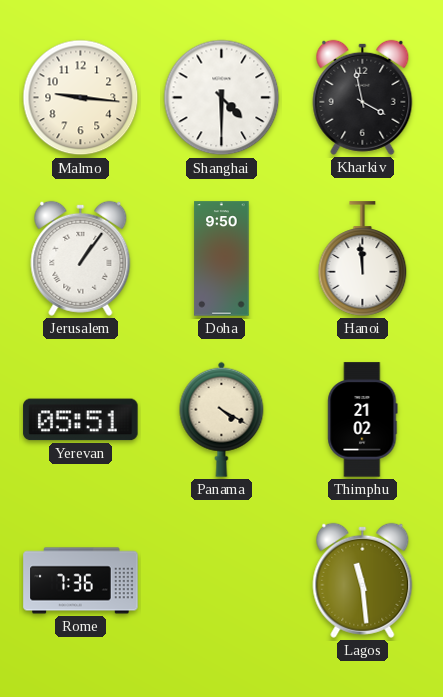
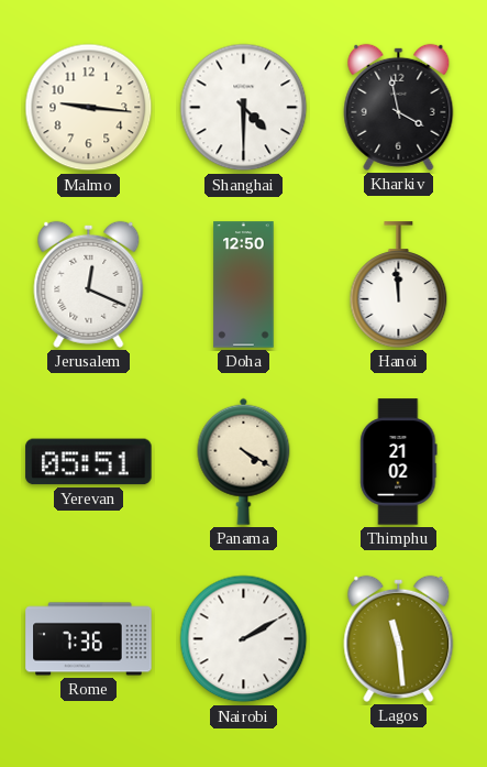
Jerusalem: 1:06 -> 12:19 (89, 284)
Doha: 9:50 -> 12:50 (244, 285)
Nairobi: none -> 2:10 (244, 639)
